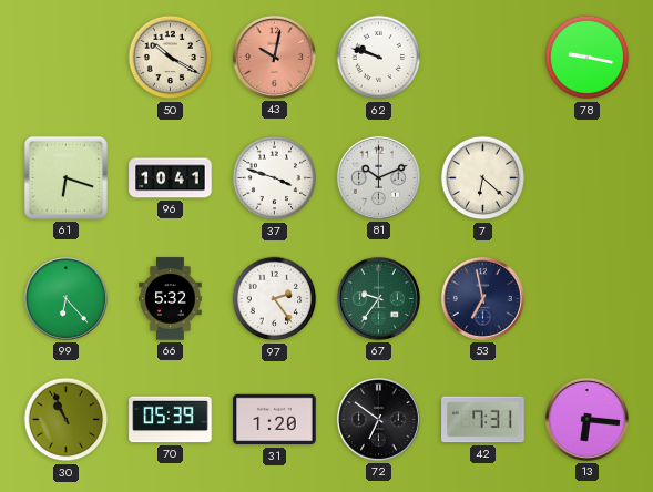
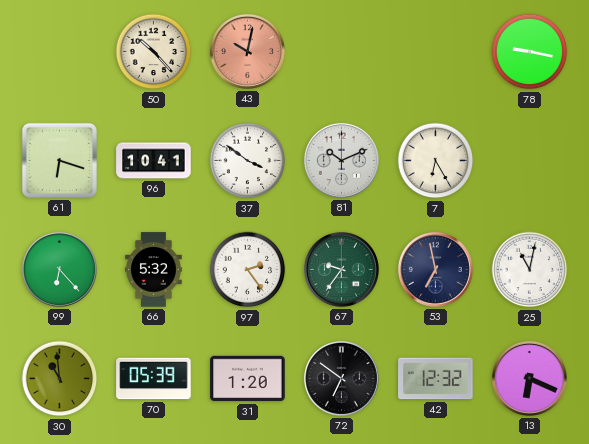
50: 10:20 -> 10:23 (154, 52)
62: 9:48 -> none (379, 58)
37: 3:48 -> 3:51 (248, 161)
7: 6:22 -> 6:25 (436, 161)
25: none -> 11:02 (530, 270)
30: 10:56 -> 10:59 (60, 379)
42: 7:31 -> 12:32 (436, 379)
13: 6:16 -> 6:19 (529, 378)
